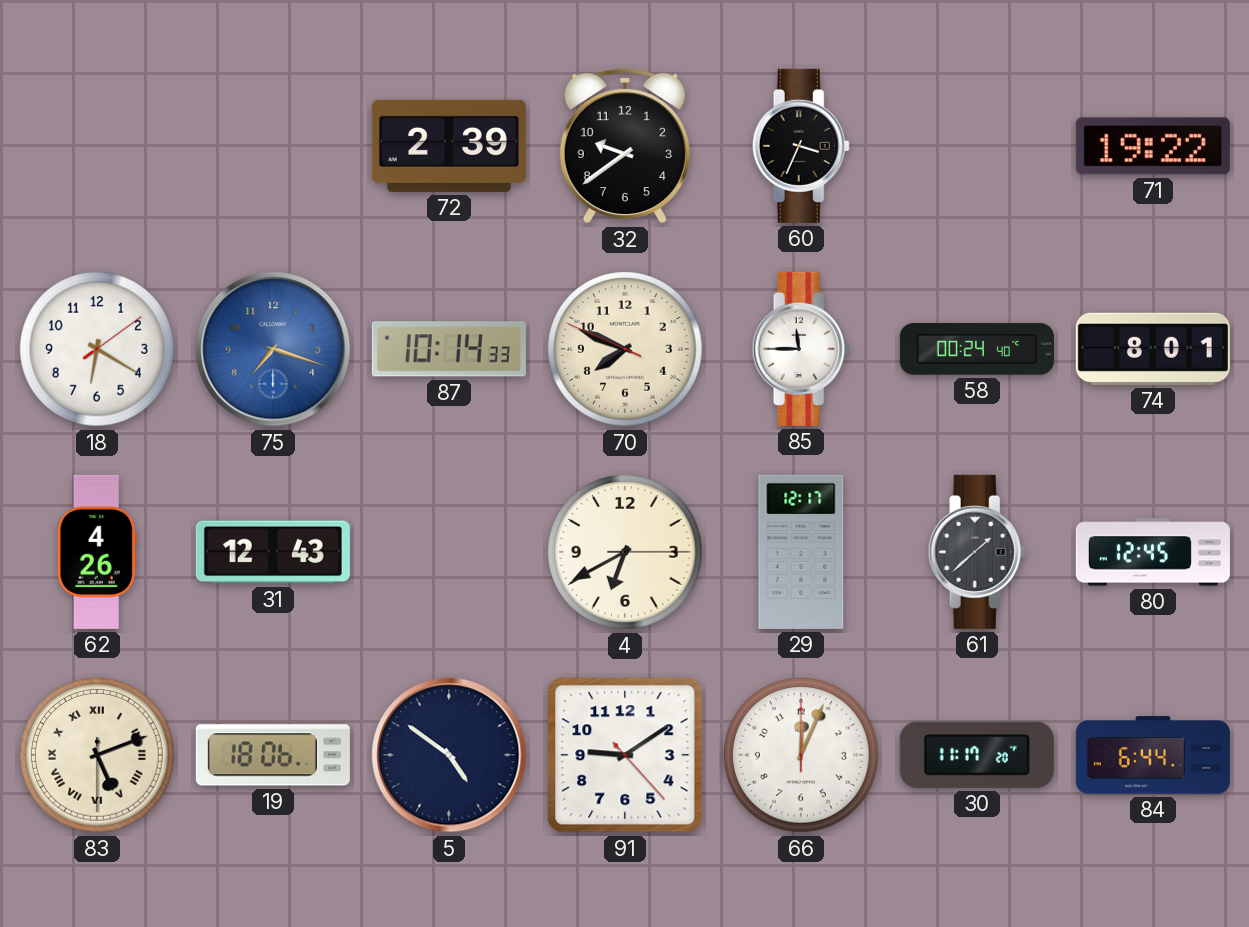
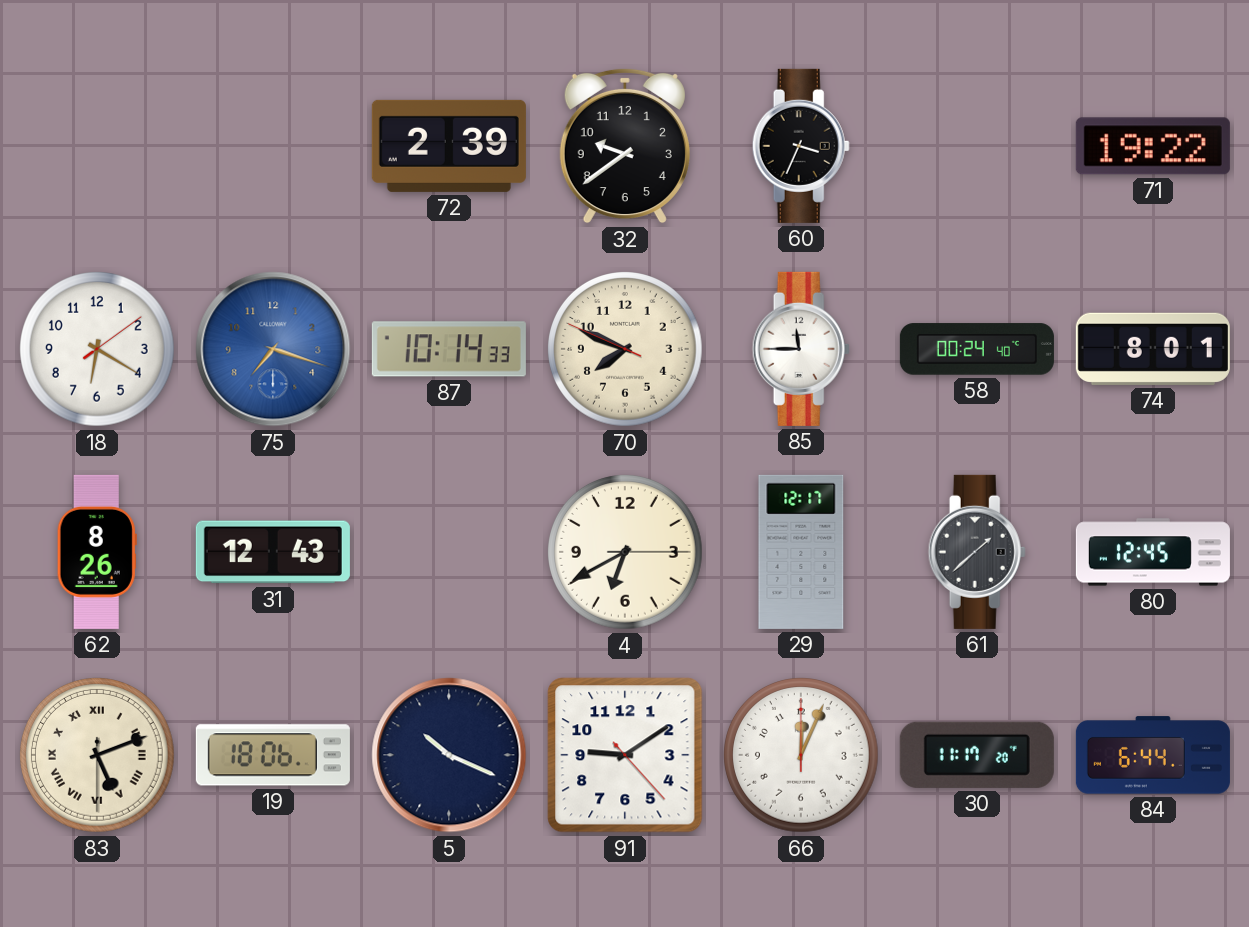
62: 4:26 -> 8:26 (97, 552)
5: 4:51 -> 10:19 (449, 755)
